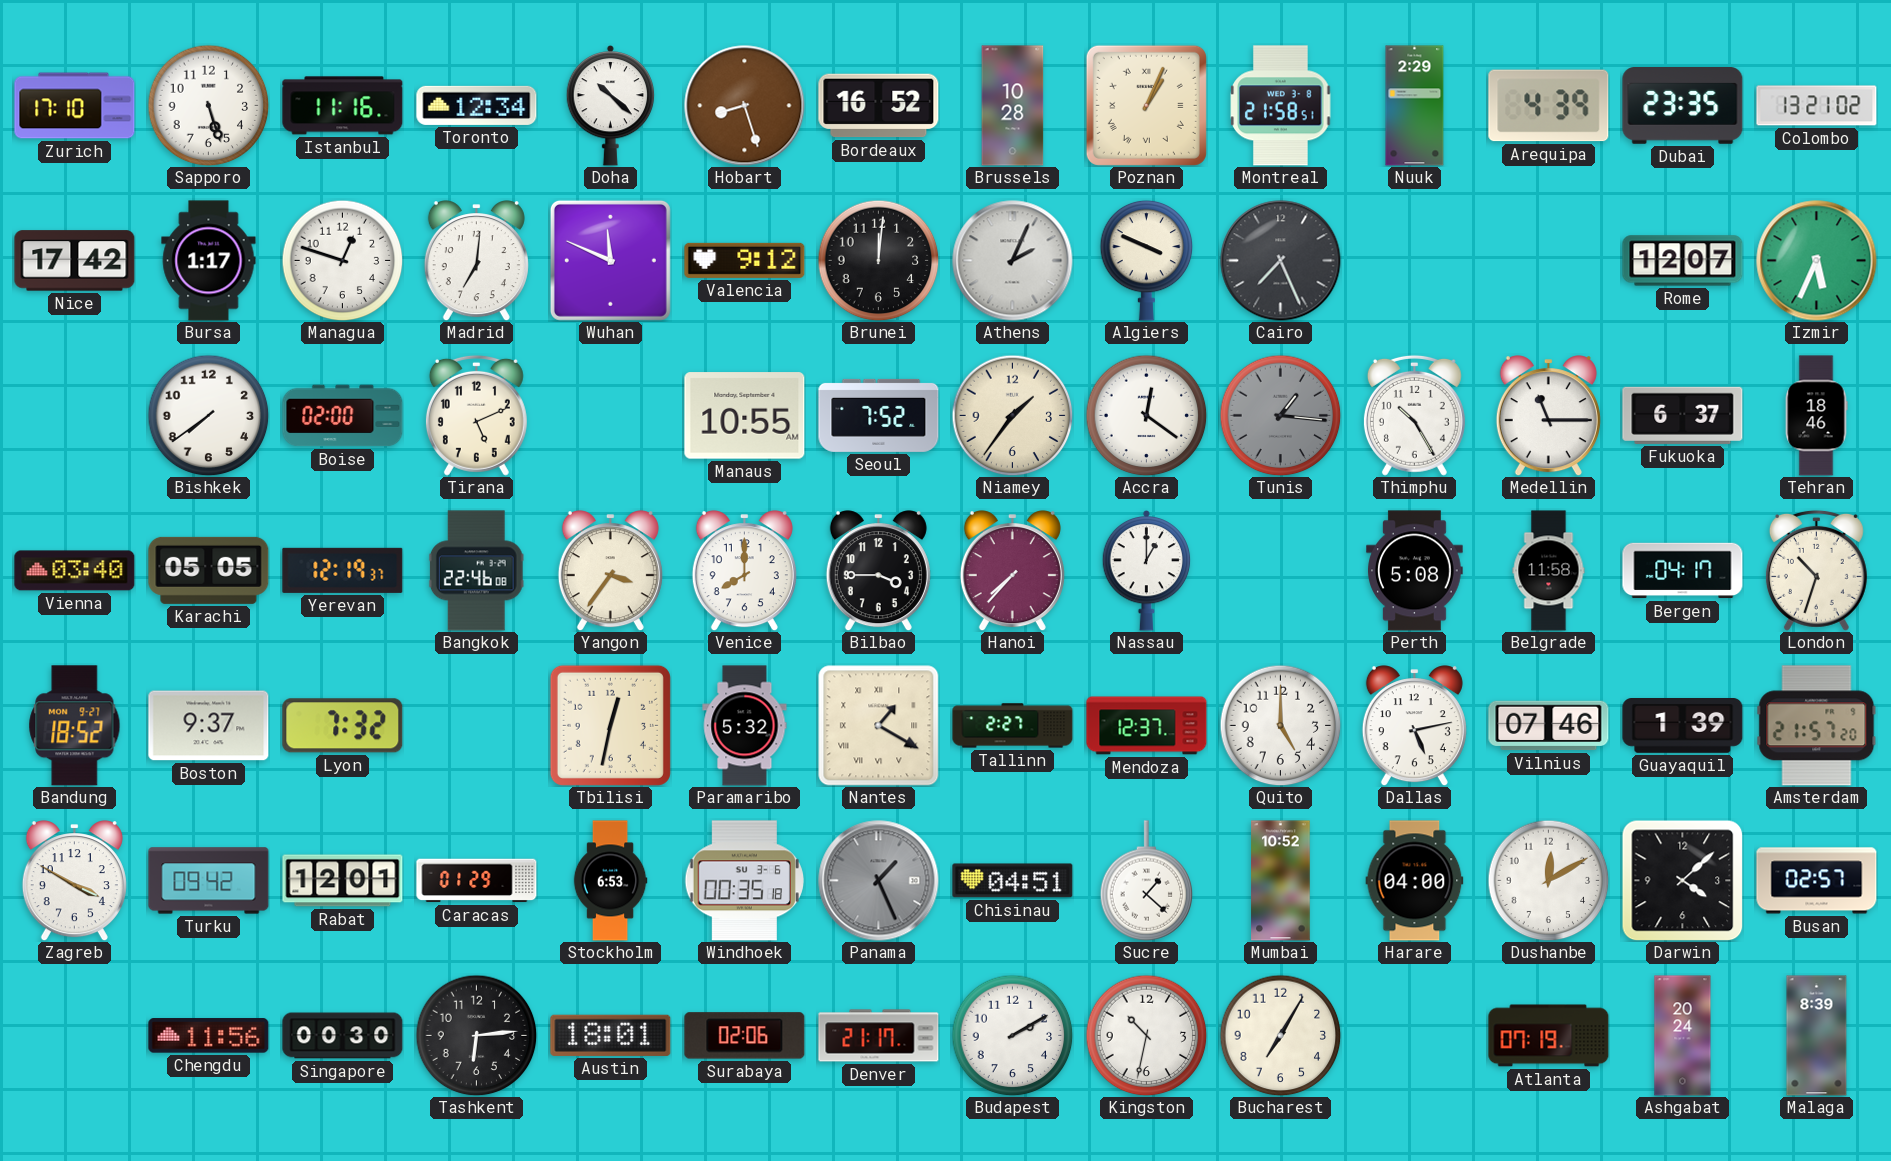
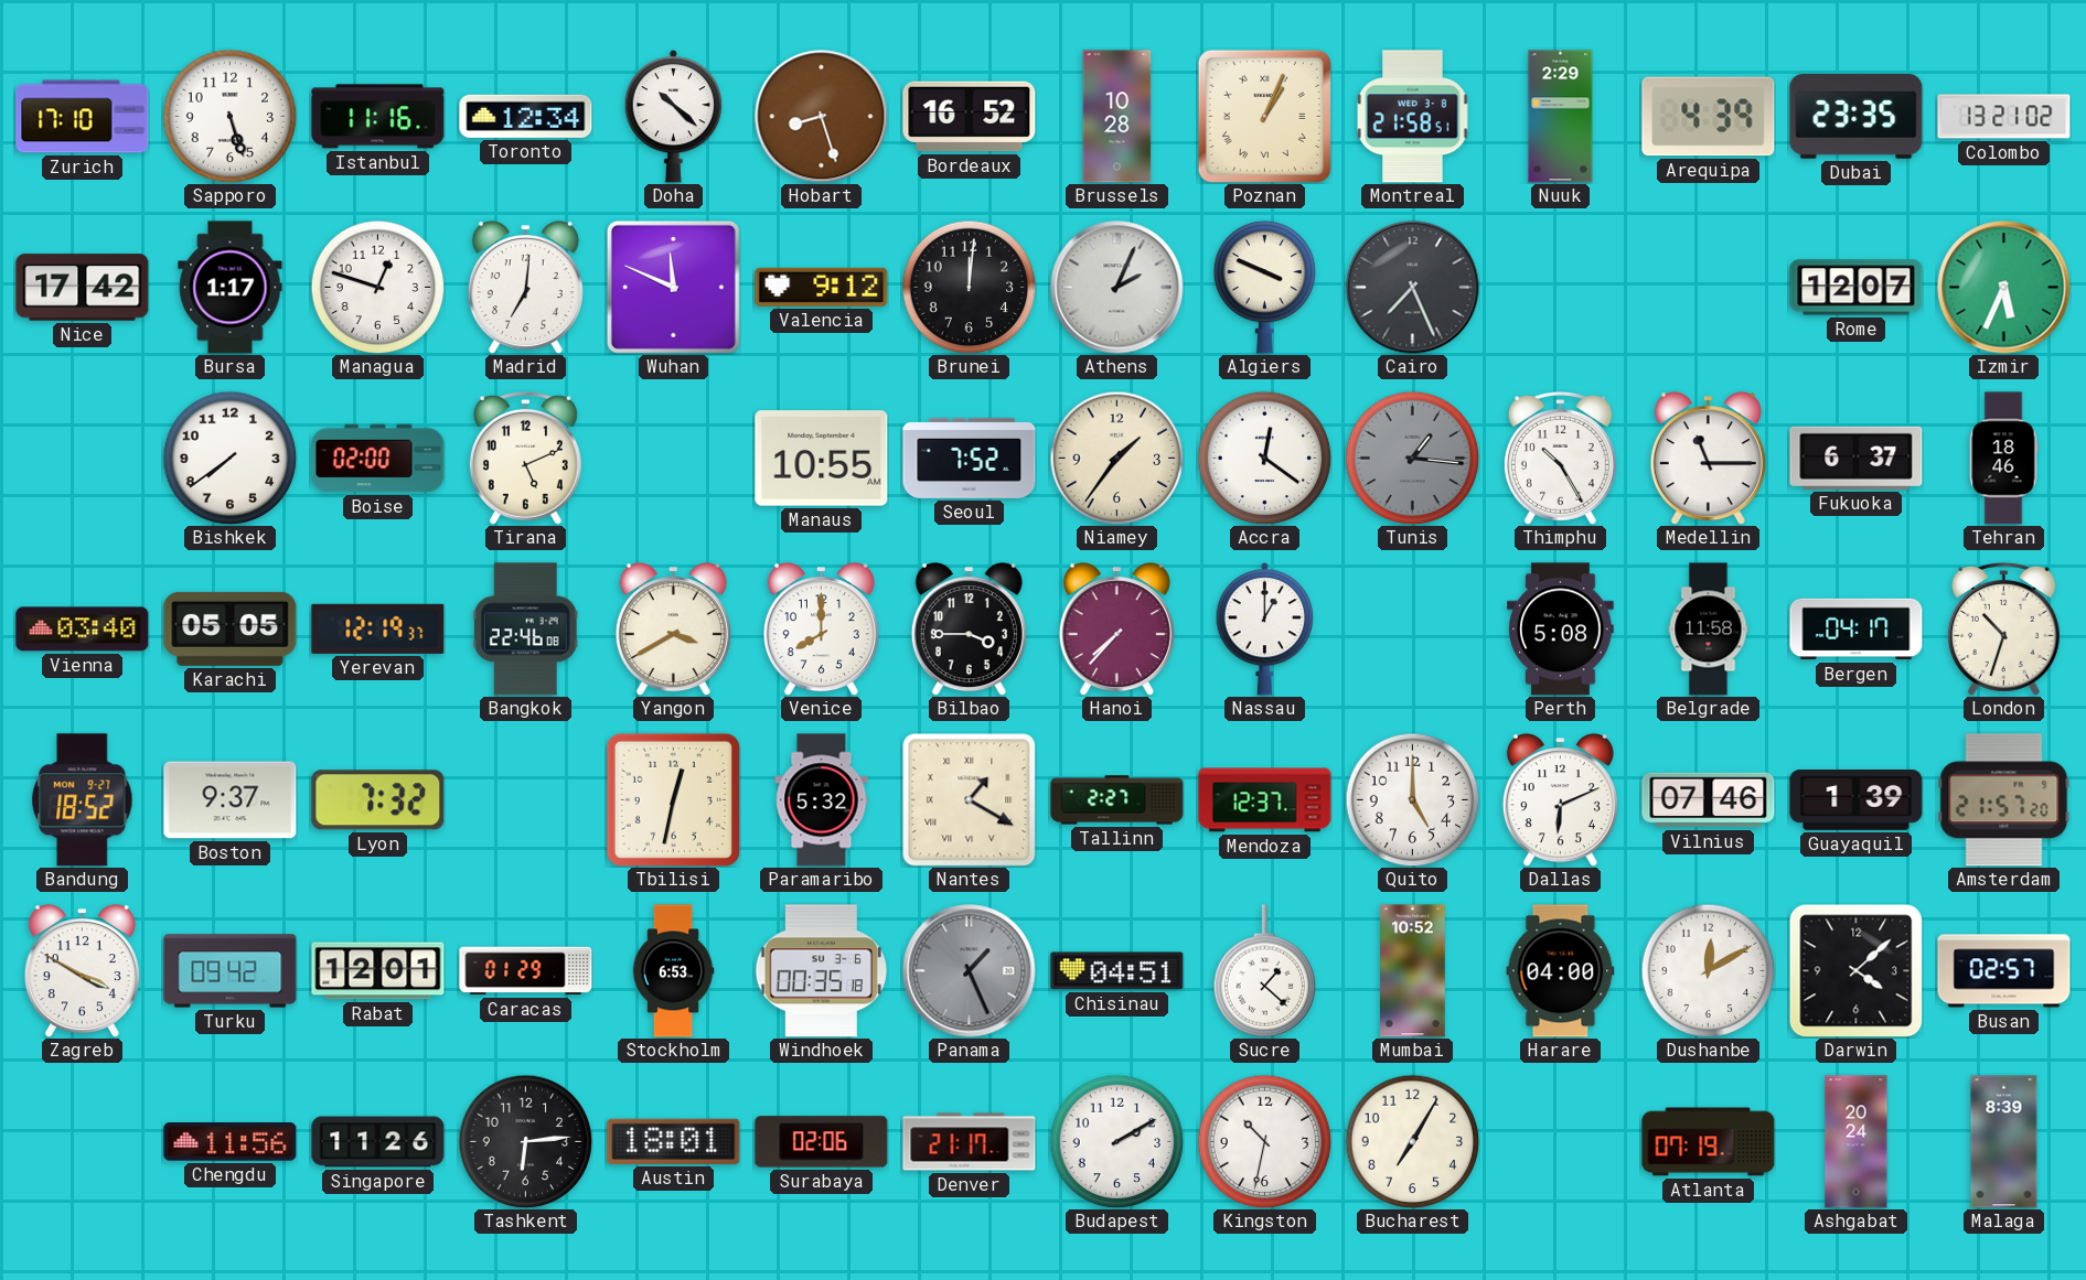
Yangon: 3:36 -> 3:40 (673, 630)
Dallas: 5:13 -> 6:11 (1560, 800)
Singapore: 00:30 -> 11:26 (378, 1142)
